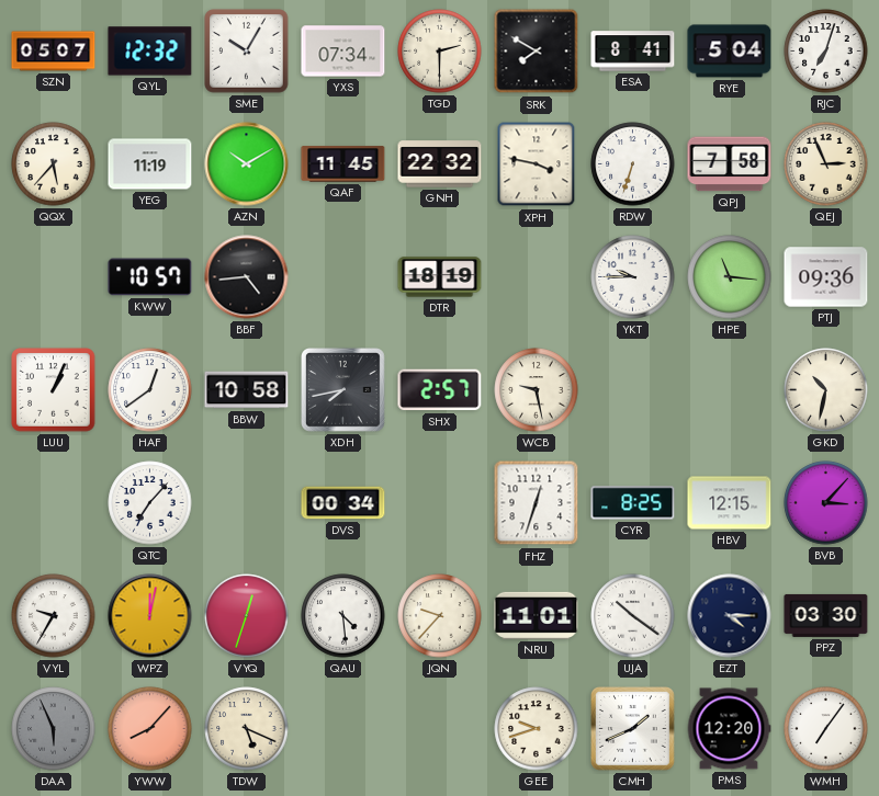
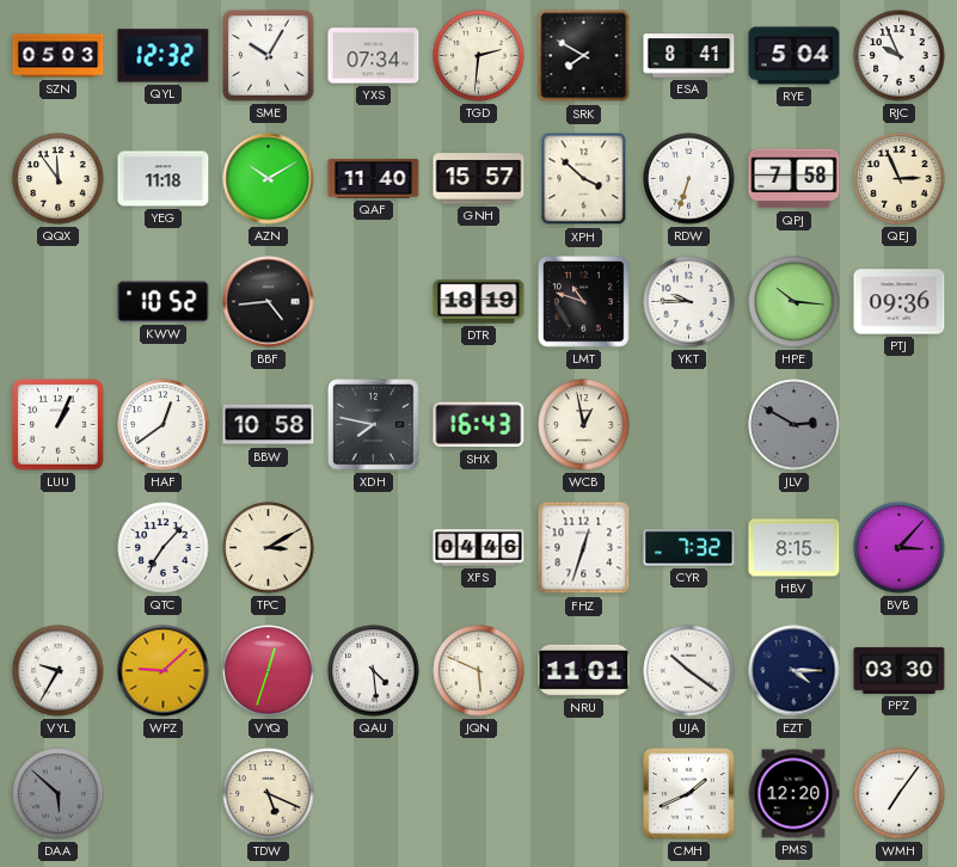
SZN: 05:07 -> 05:03 (59, 56)
TGD: 2:30 -> 2:31 (479, 56)
RJC: 7:03 -> 9:56 (900, 56)
QQX: 5:37 -> 11:54 (59, 179)
YEG: 11:19 -> 11:18 (164, 179)
QAF: 11:45 -> 11:40 (374, 179)
GNH: 22:32 -> 15:57 (479, 179)
XPH: 3:47 -> 3:52 (584, 179)
KWW: 10:57 -> 10:52 (164, 302)
LMT: none -> 10:48 (584, 302)
HPE: 11:16 -> 10:16 (795, 302)
XDH: 7:43 -> 7:47 (374, 425)
SHX: 2:57 -> 16:43 (479, 425)
WCB: 9:28 -> 12:58 (584, 425)
JLV: none -> 2:50 (795, 425)
GKD: 10:32 -> none (826, 390)
TPC: none -> 3:10 (269, 548)
DVS: 00:34 -> none (343, 503)
XFS: none -> 04:46 (479, 548)
CYR: 8:25 -> 7:32 (689, 548)
HBV: 12:15 -> 8:15 (795, 548)
WPZ: 12:02 -> 9:08 (164, 671)
JQN: 9:37 -> 5:49 (479, 671)
DAA: 5:56 -> 5:52 (59, 794)
YWW: 8:07 -> none (150, 729)
GEE: 9:42 -> none (537, 729)
